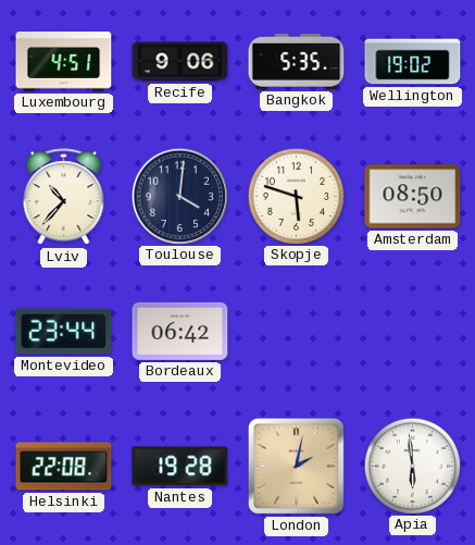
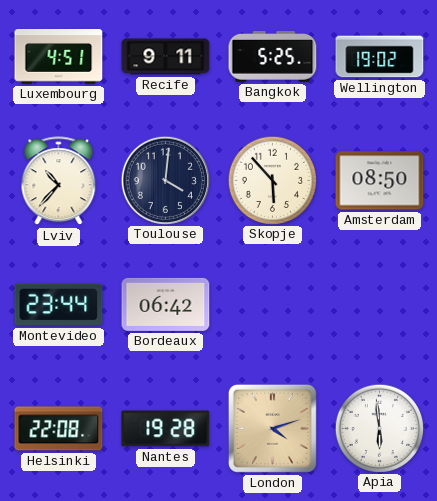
Recife: 9:06 -> 9:11 (166, 57)
Bangkok: 5:35 -> 5:25 (273, 56)
Skopje: 5:48 -> 5:53 (272, 180)
London: 2:02 -> 4:12 (272, 428)
